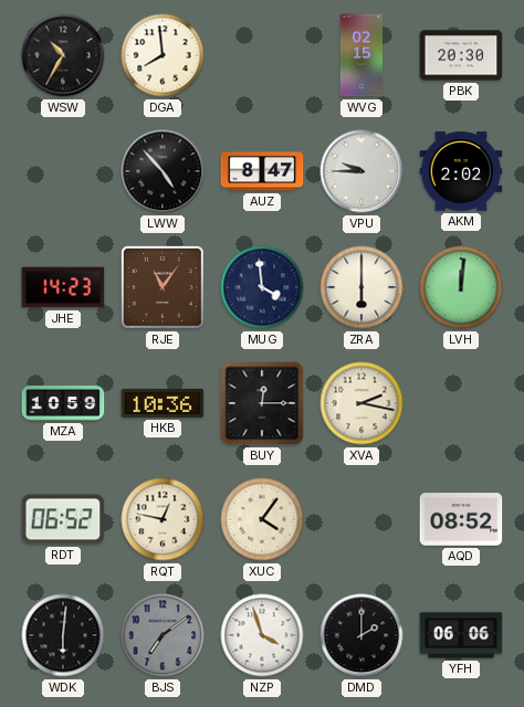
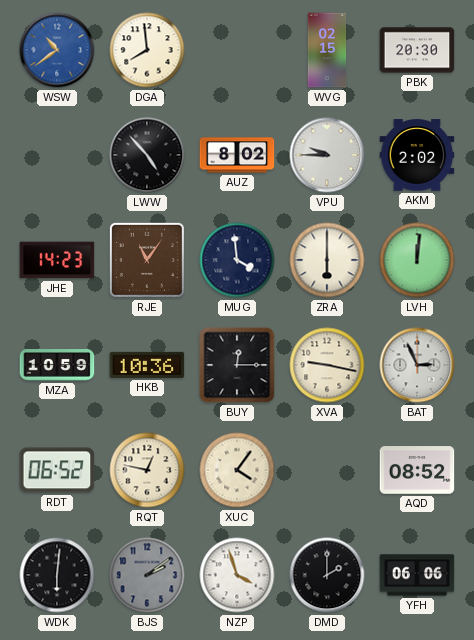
WSW: 10:35 -> 10:39 (57, 50)
WSW dial: black -> blue (57, 50)
AUZ: 8:47 -> 8:02 (237, 155)
XVA: 2:17 -> 9:17 (327, 365)
BAT: none -> 2:56 (417, 365)
BJS: 7:09 -> 2:09 (147, 575)
